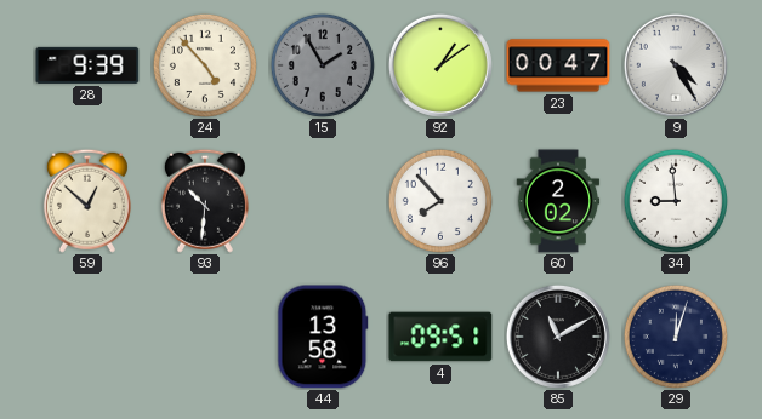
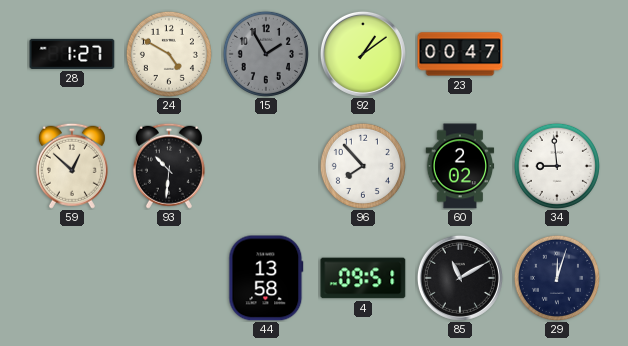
28: 9:39 -> 1:27 (72, 54)
24: 4:53 -> 4:50 (169, 54)
9: 4:25 -> none (676, 65)
